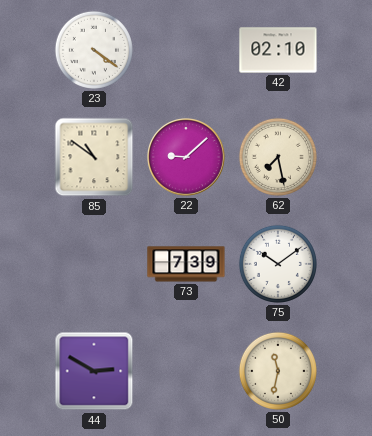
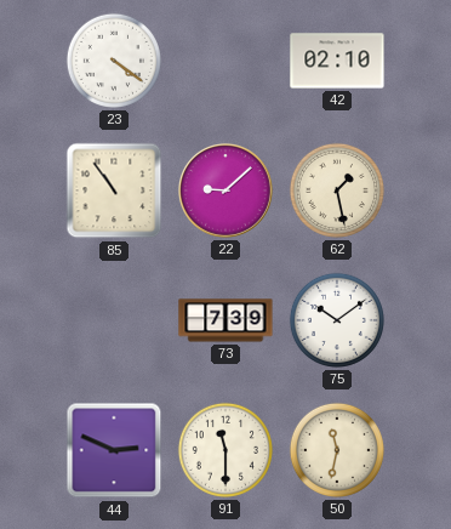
85: 10:51 -> 10:54 (114, 190)
62: 7:28 -> 1:28 (337, 190)
44: 2:50 -> 2:49 (114, 450)
91: none -> 11:30 (225, 450)
